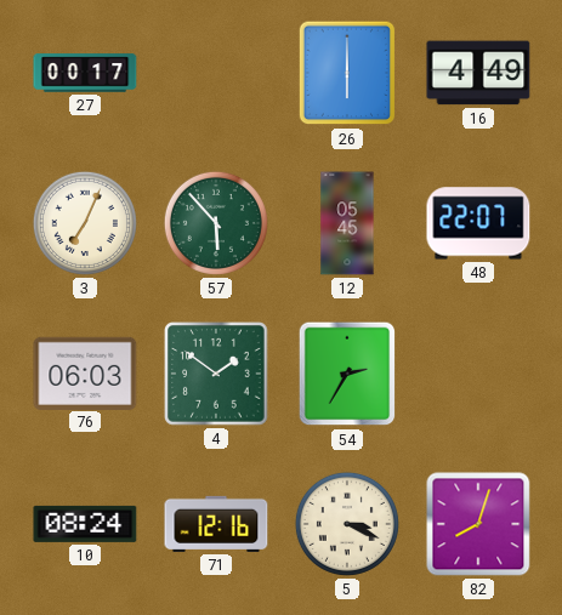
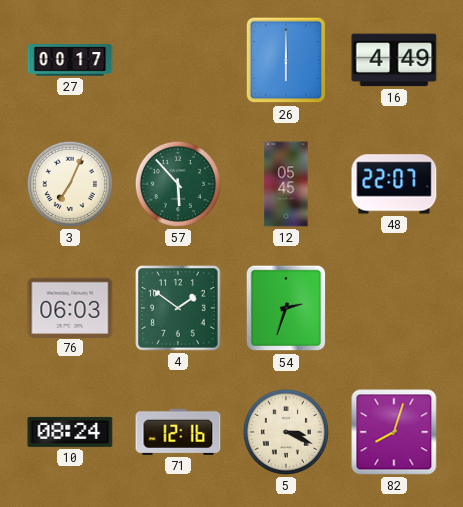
54: 2:35 -> 2:33 (286, 308)
